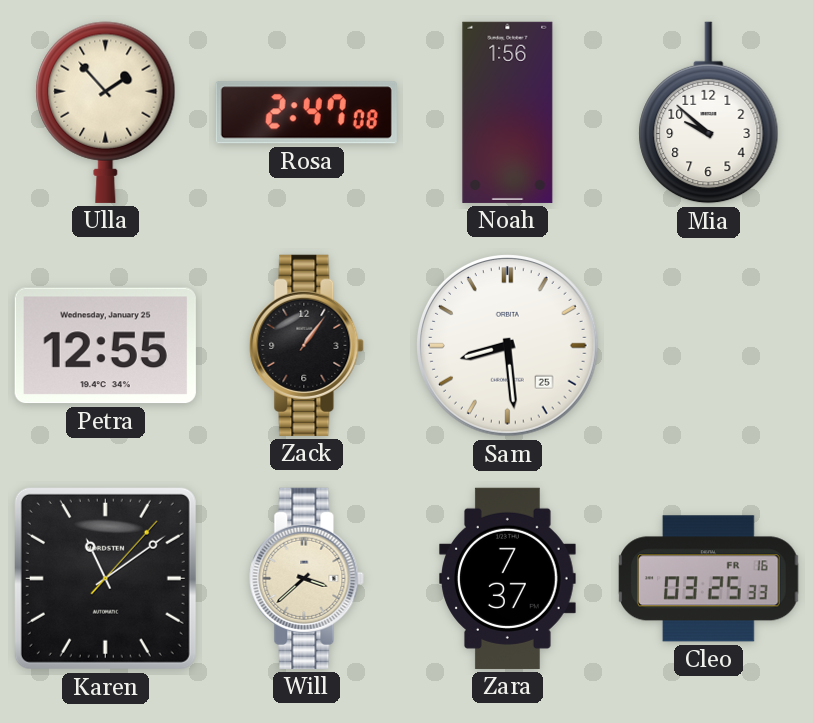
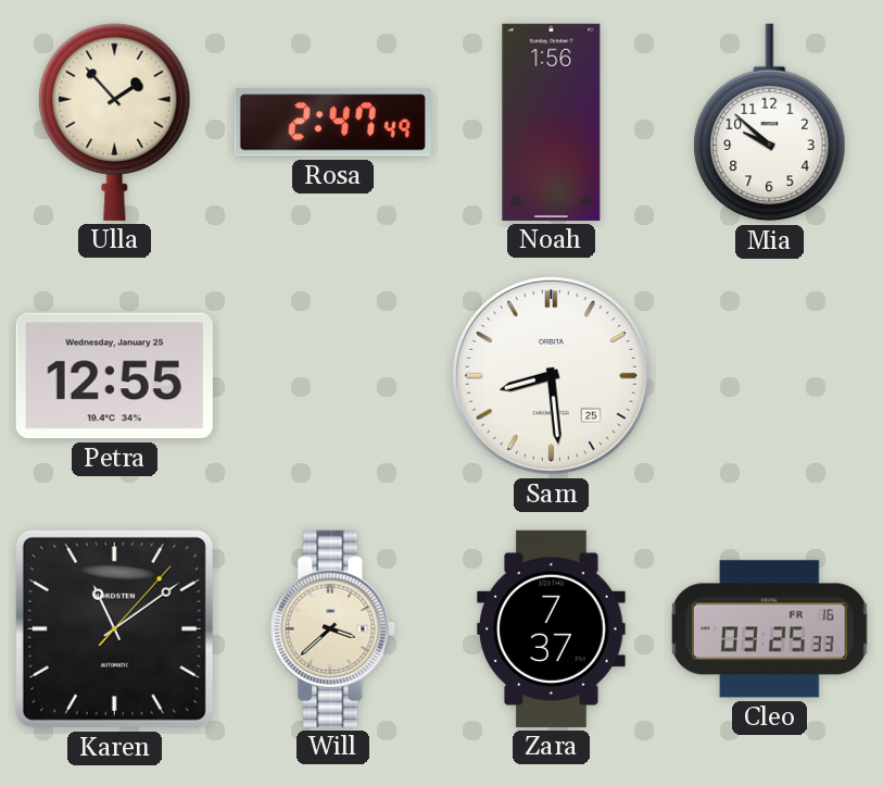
Rosa: 2:47:08 -> 2:47:49 (332, 123)
Zack: 1:06 -> none (307, 345)
